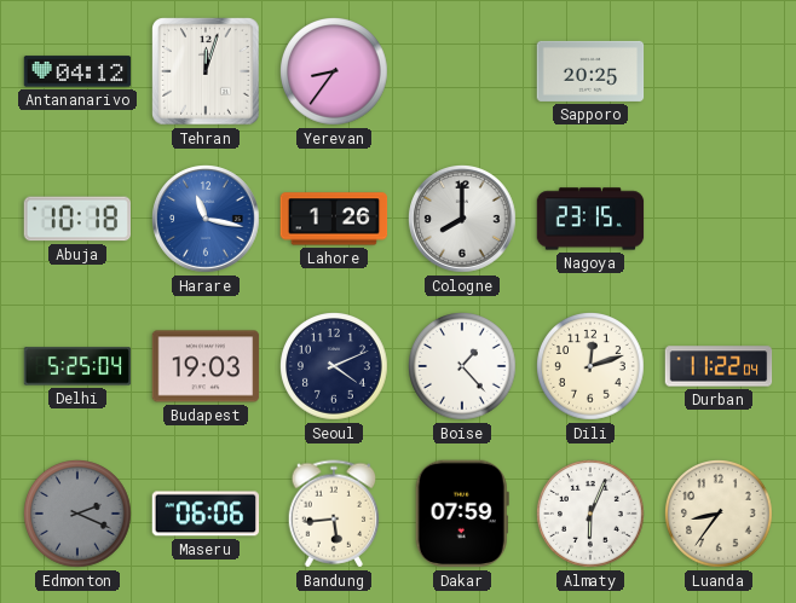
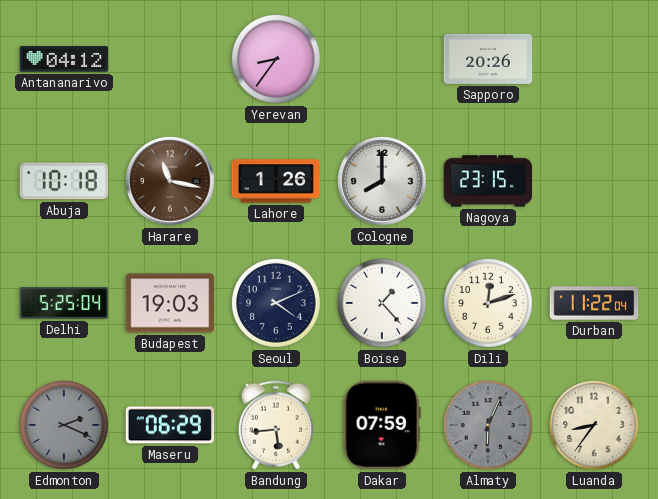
Tehran: 12:03 -> none (206, 71)
Sapporo: 20:25 -> 20:26 (488, 59)
Harare dial: blue -> brown (170, 181)
Maseru: 06:06 -> 06:29 (170, 425)
Almaty dial: white -> grey (488, 426)
